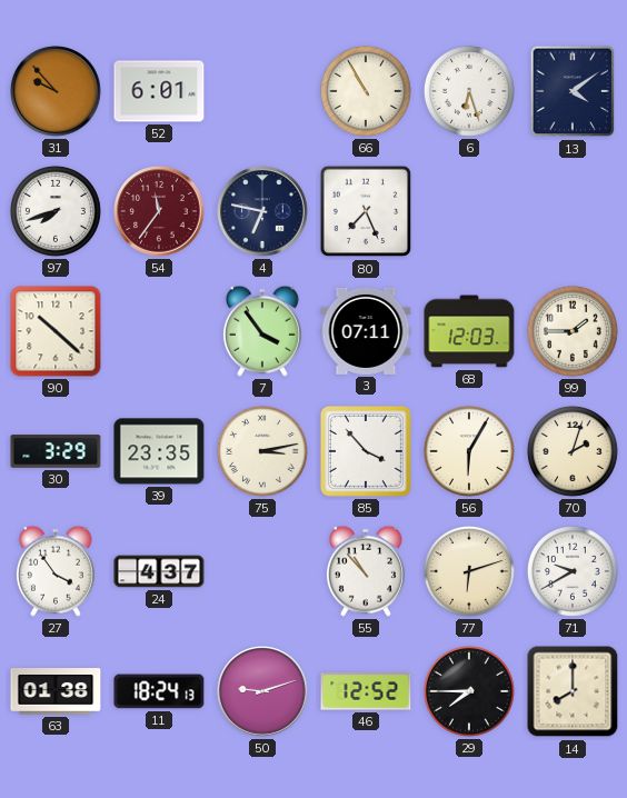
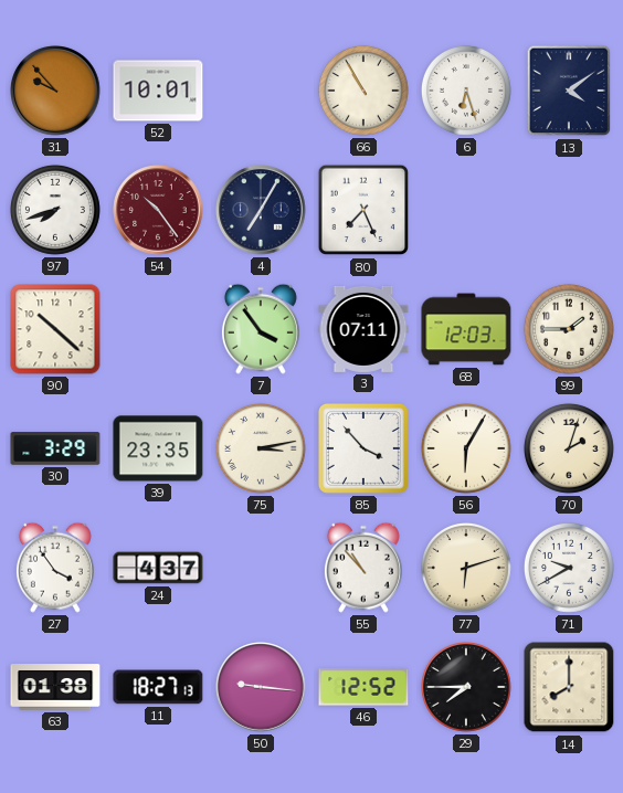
52: 6:01 -> 10:01 (158, 91)
54: 11:36 -> 10:24 (158, 210)
4: 6:47 -> 7:05 (261, 210)
11: 18:24 -> 18:27 (158, 687)
50: 9:12 -> 9:16 (261, 687)
